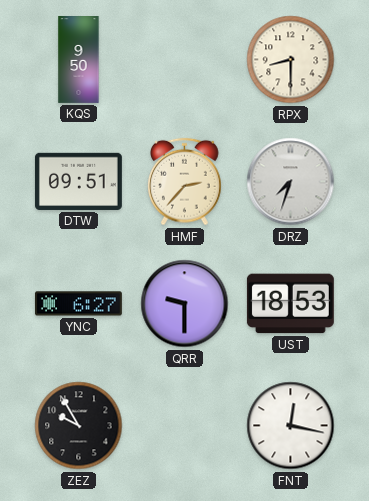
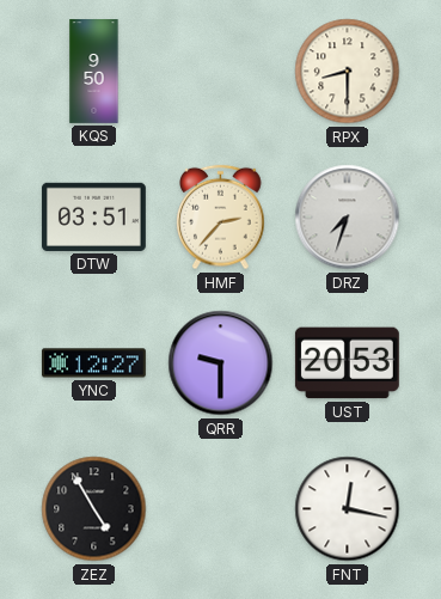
DTW: 09:51 -> 03:51 (93, 216)
YNC: 6:27 -> 12:27 (93, 363)
UST: 18:53 -> 20:53 (347, 363)
ZEZ: 9:55 -> 4:55 (94, 509)
